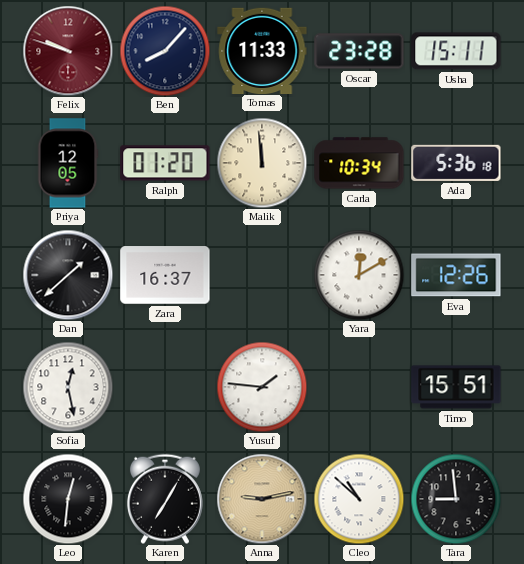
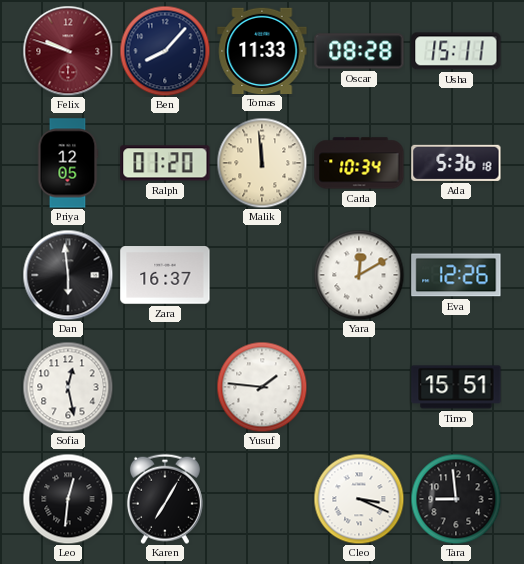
Oscar: 23:28 -> 08:28 (359, 51)
Dan: 1:38 -> 5:59 (68, 275)
Anna: 9:13 -> none (262, 499)
Cleo: 10:52 -> 3:19 (359, 499)
